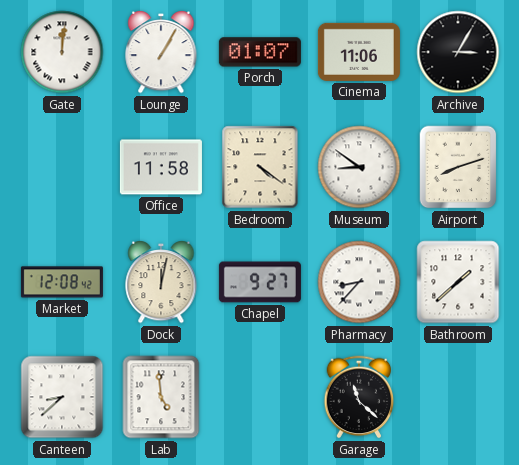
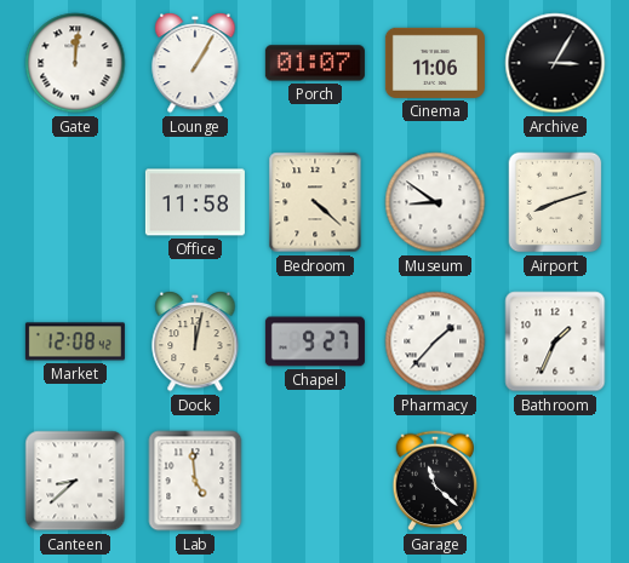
Bedroom: 4:21 -> 4:22 (315, 202)
Pharmacy: 8:37 -> 1:37 (435, 341)
Bathroom: 1:38 -> 1:34 (555, 341)
